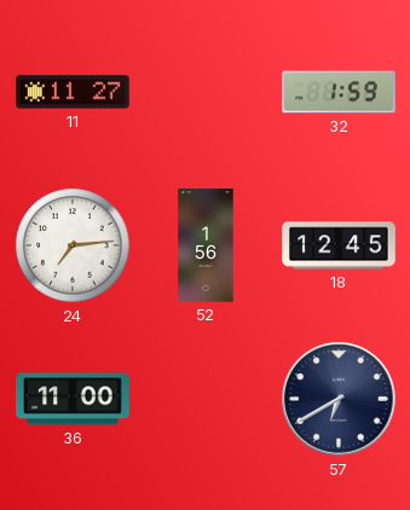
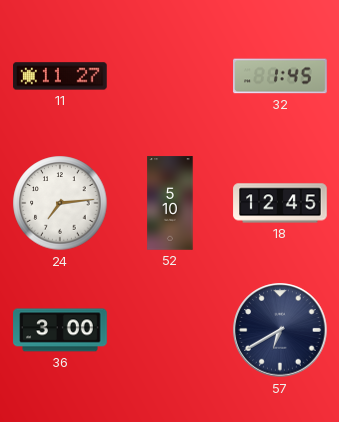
32: 1:59 -> 1:45 (280, 76)
52: 1:56 -> 5:10 (170, 203)
36: 11:00 -> 3:00 (60, 330)
